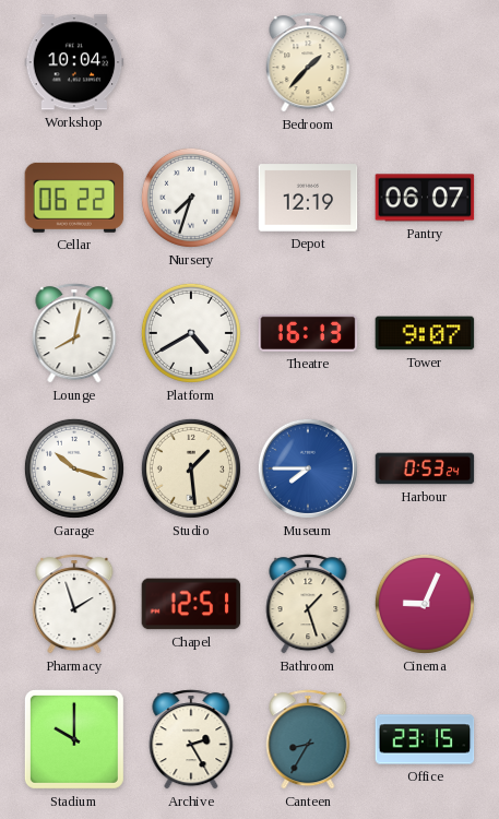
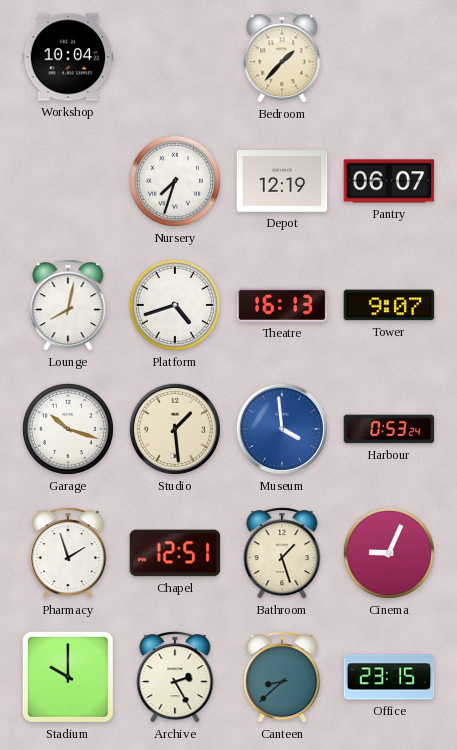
Cellar: 06:22 -> none (74, 198)
Platform: 4:40 -> 4:42 (175, 305)
Museum: 7:45 -> 3:59 (282, 429)
Canteen: 8:35 -> 8:38 (282, 677)
